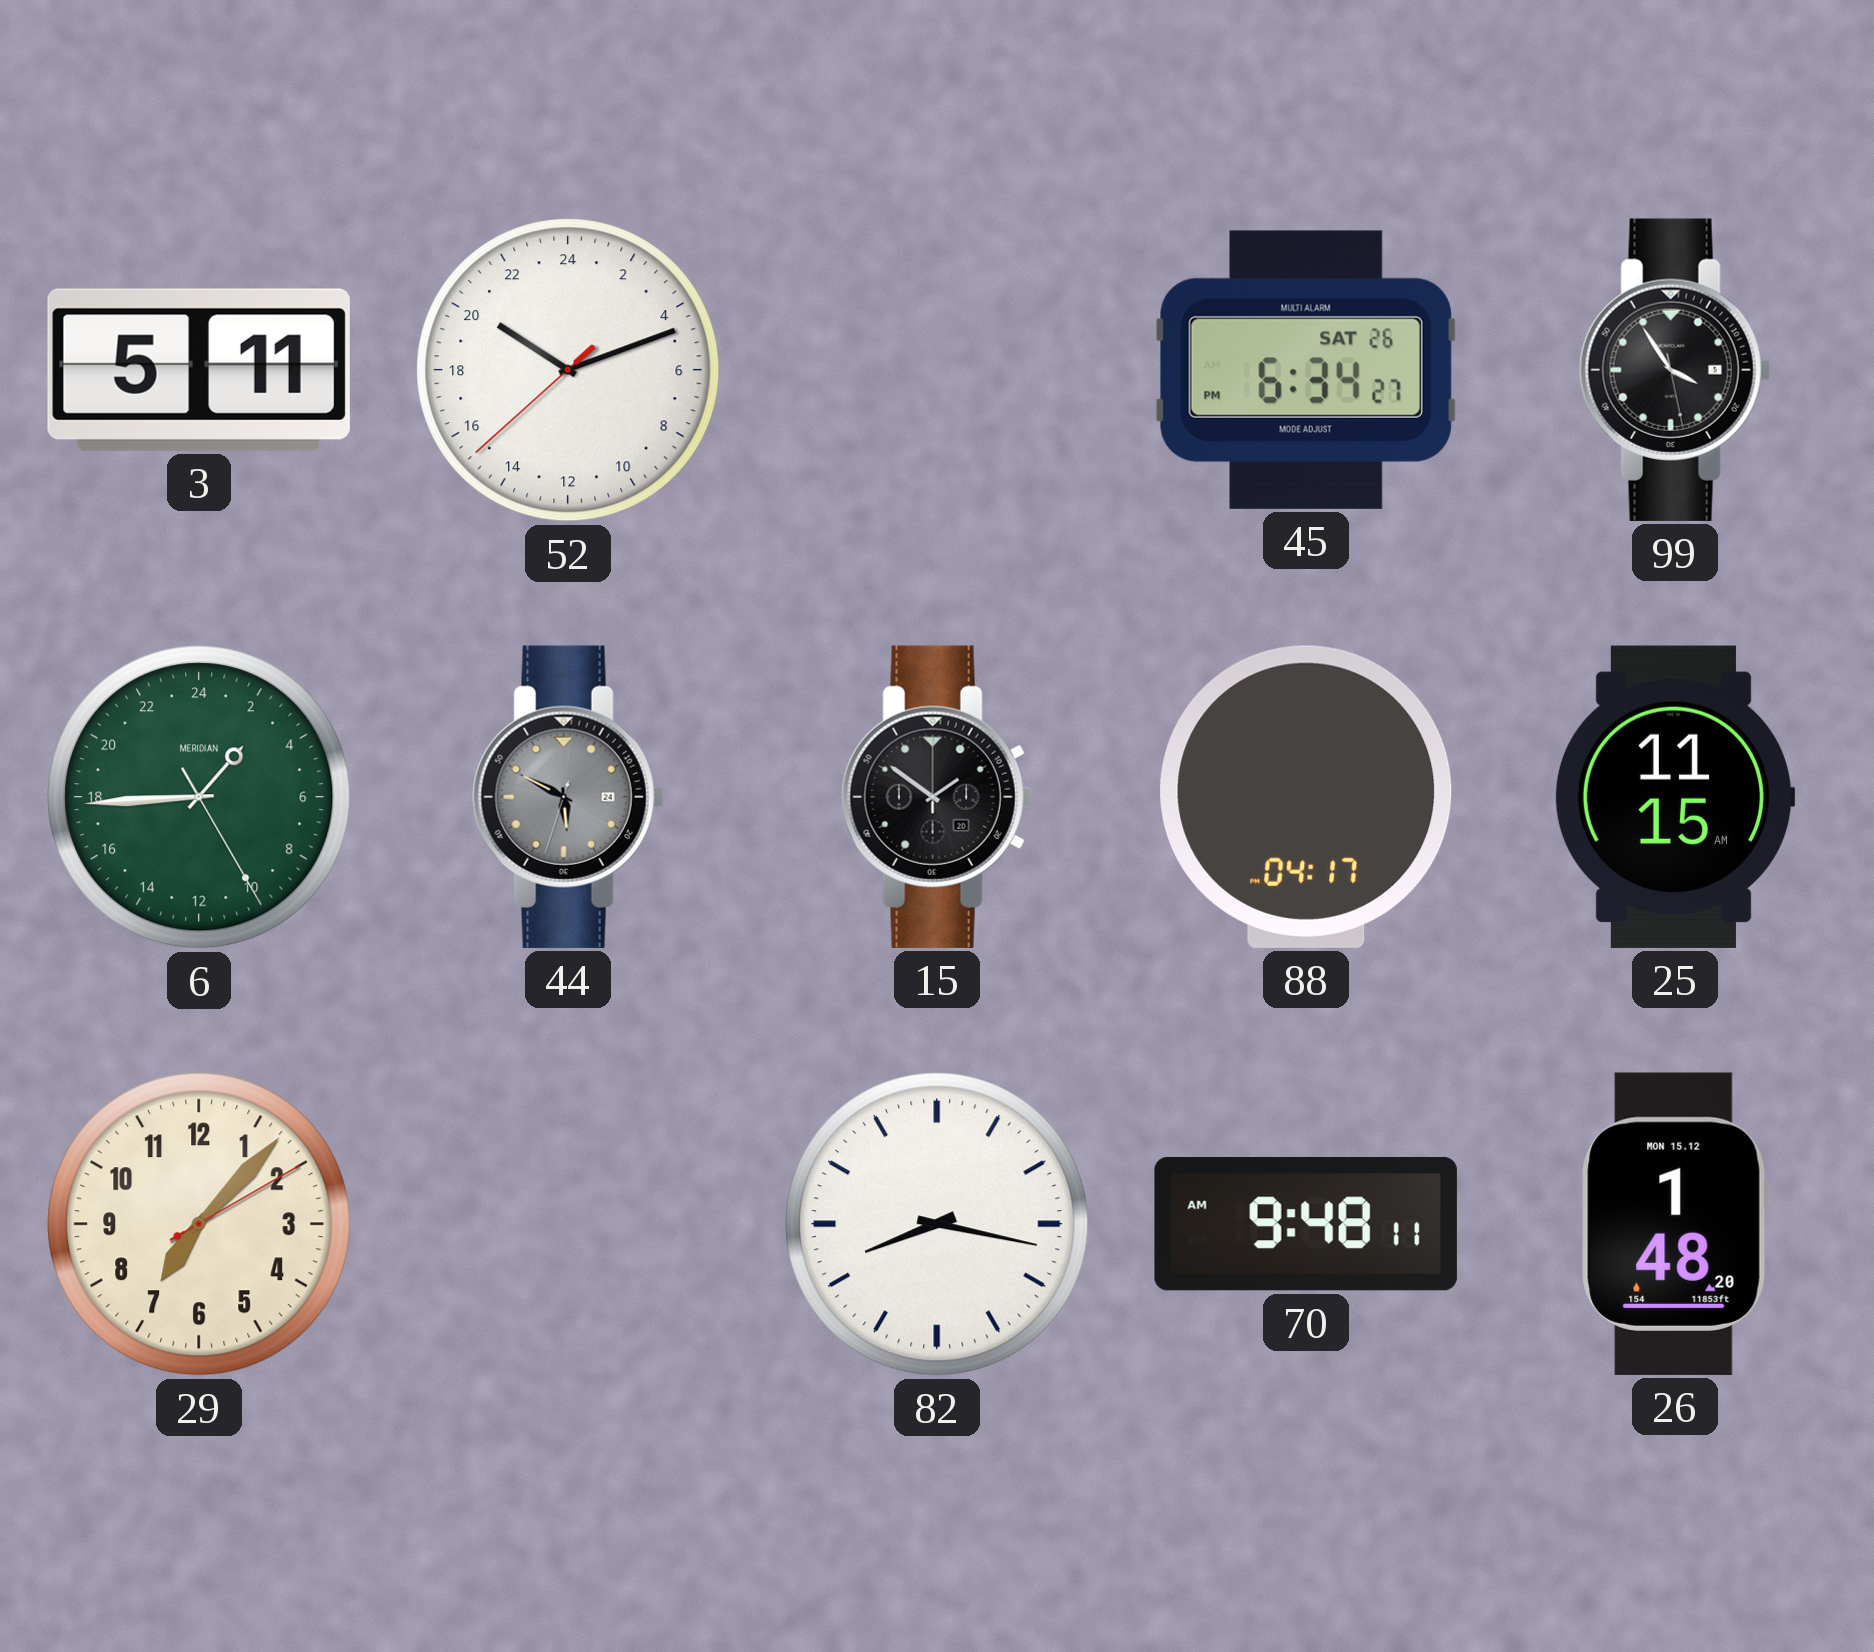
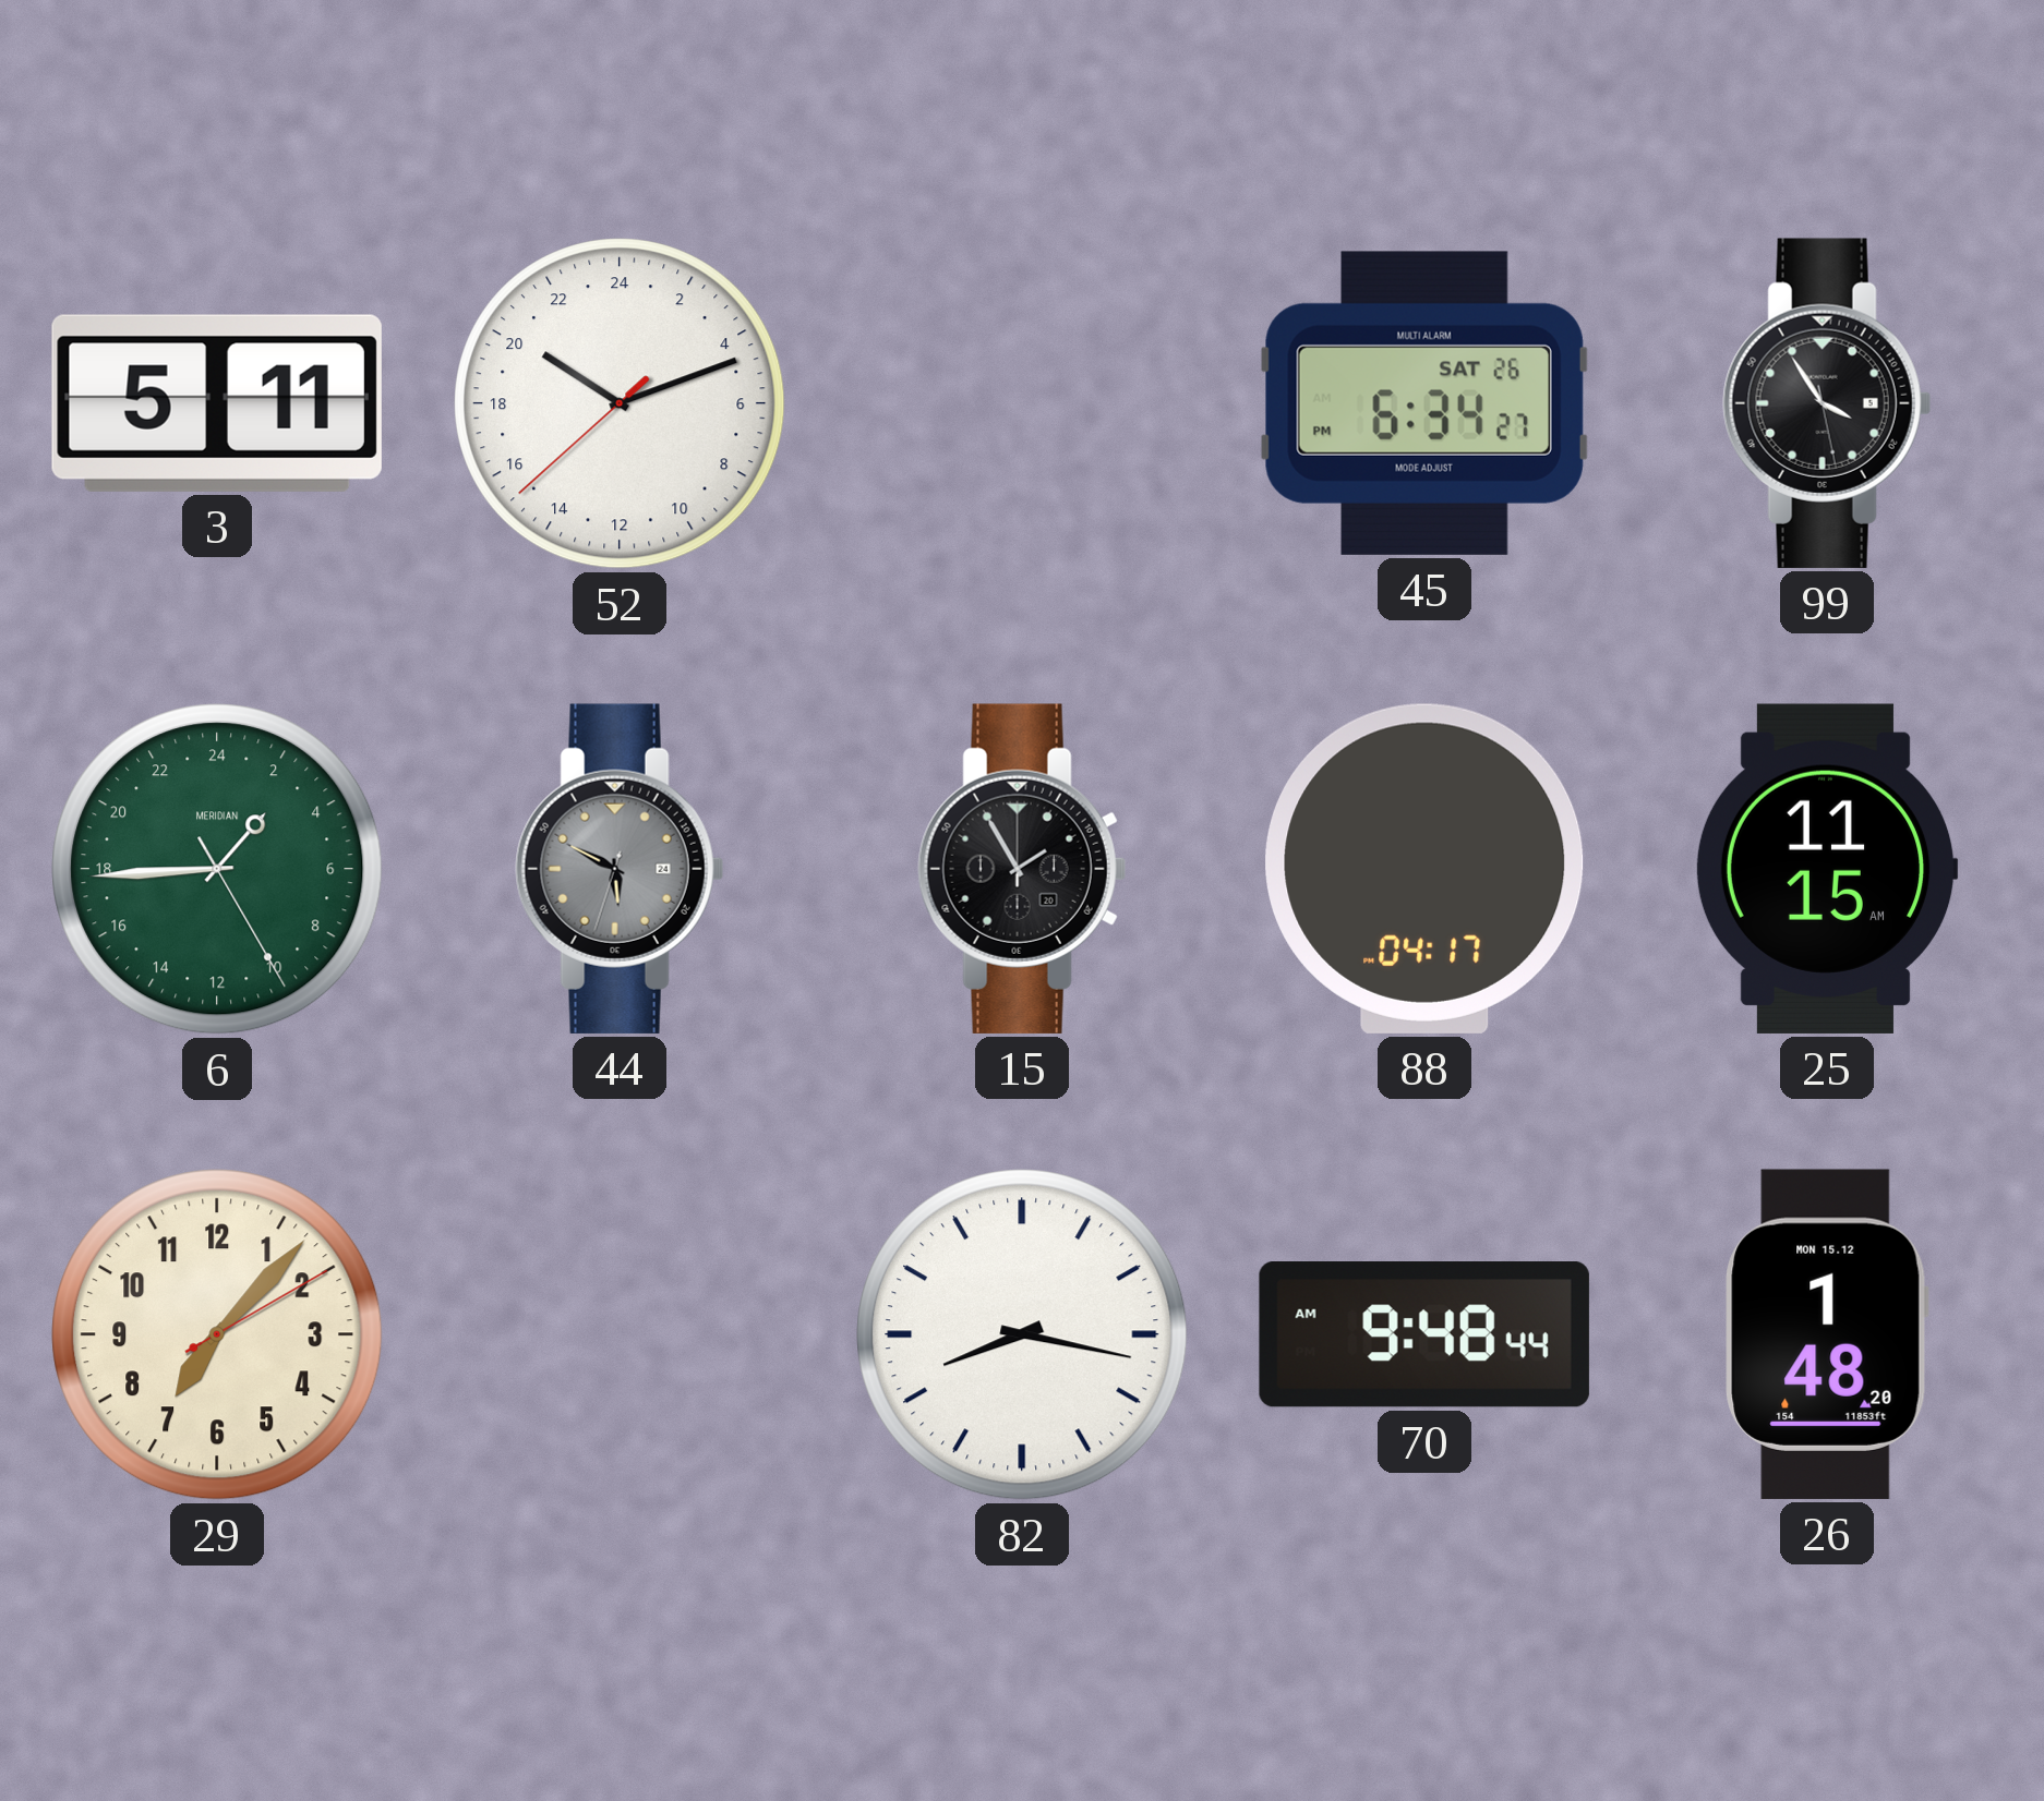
15: 1:51 -> 1:55 (1022, 869)
70: 9:48:11 AM -> 9:48:44 AM (1424, 1334)
